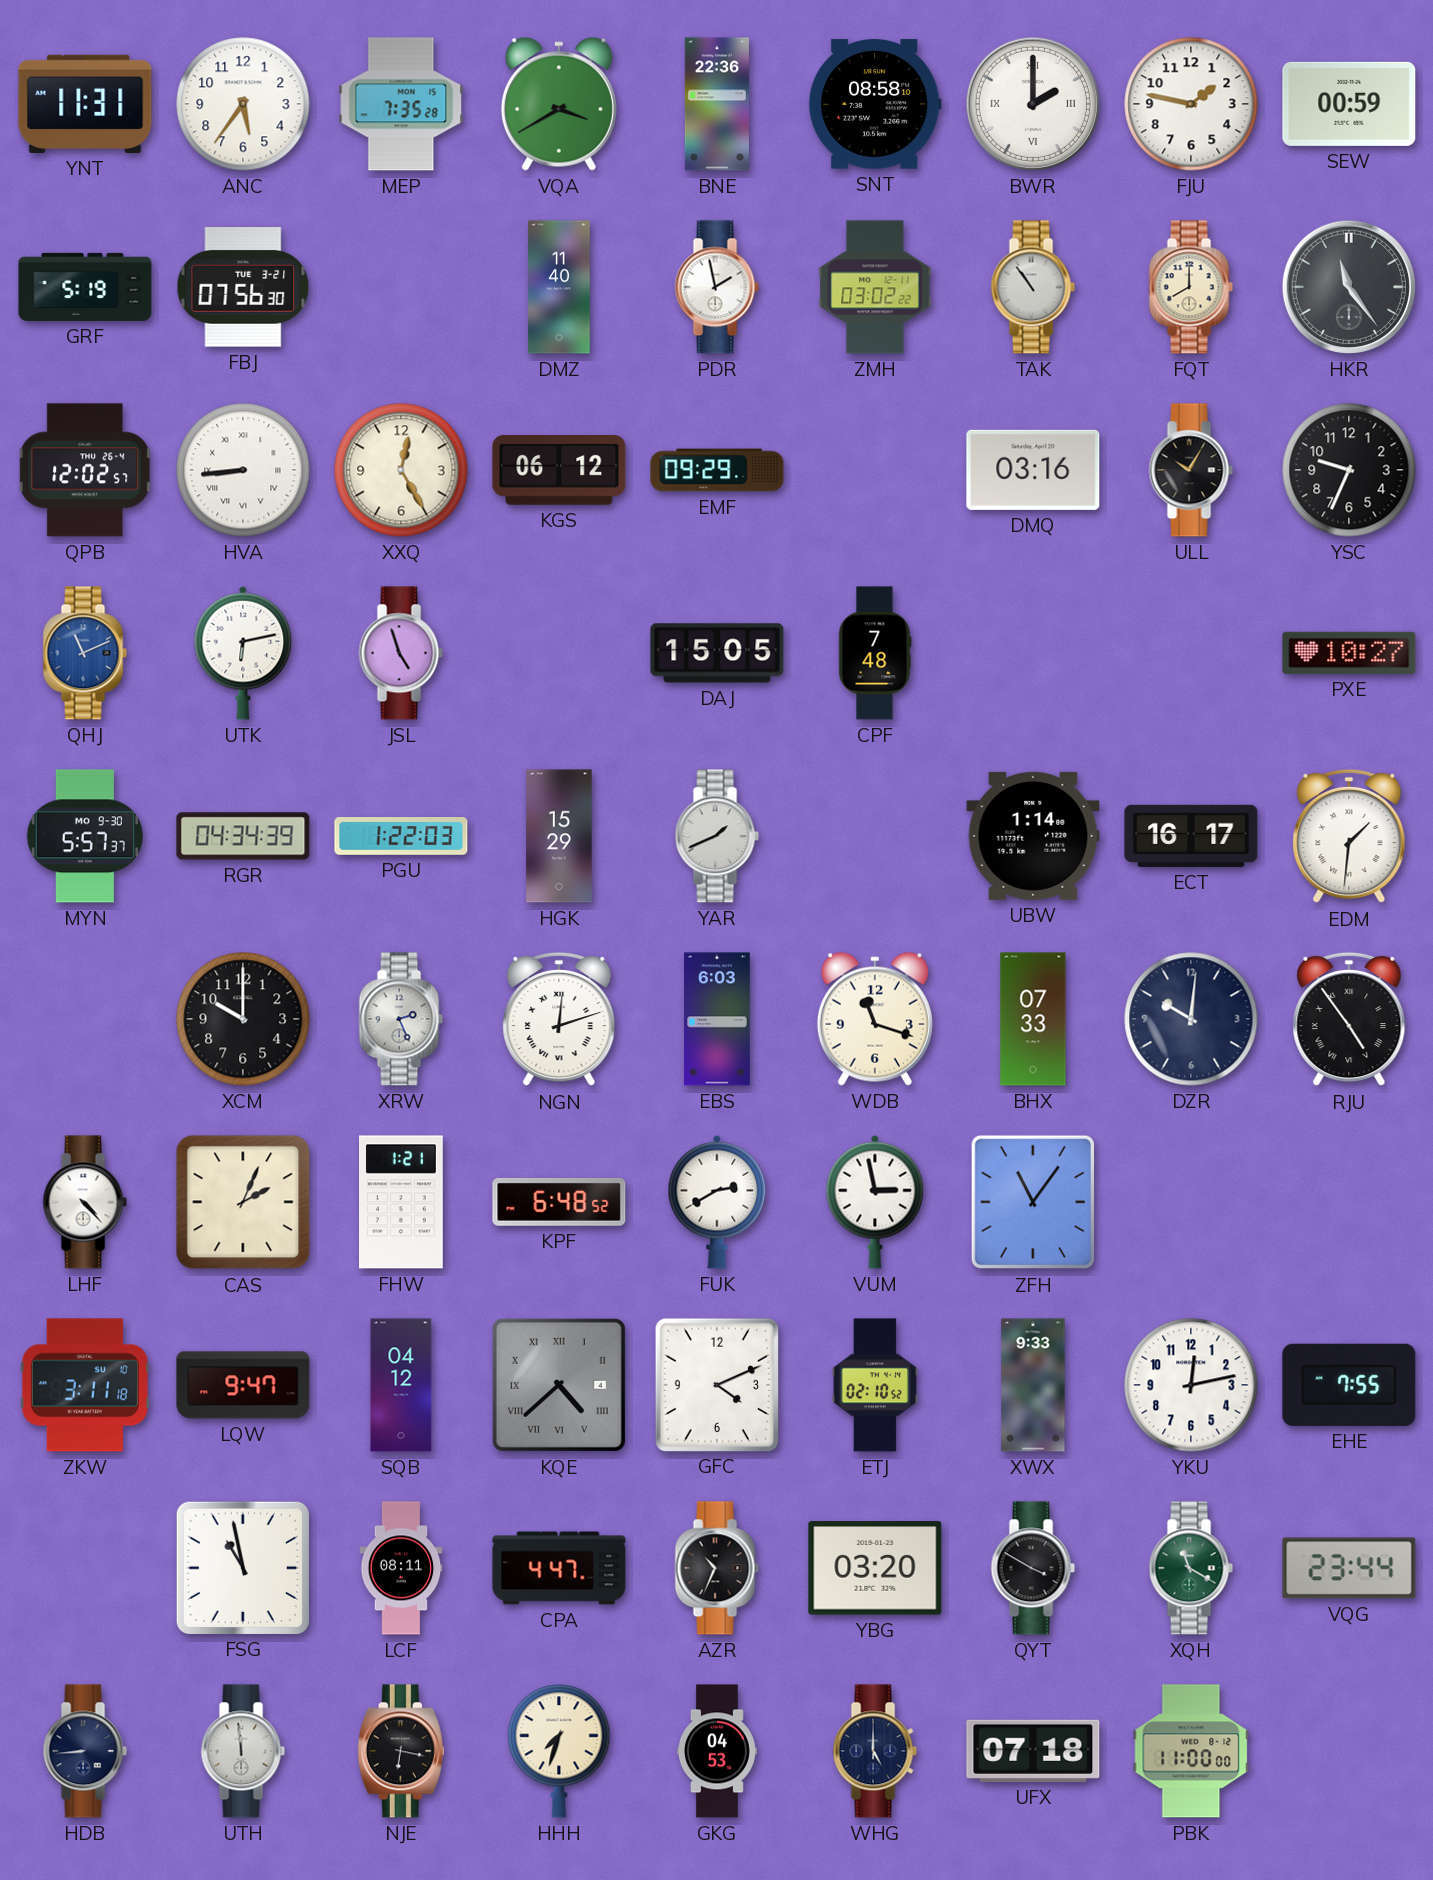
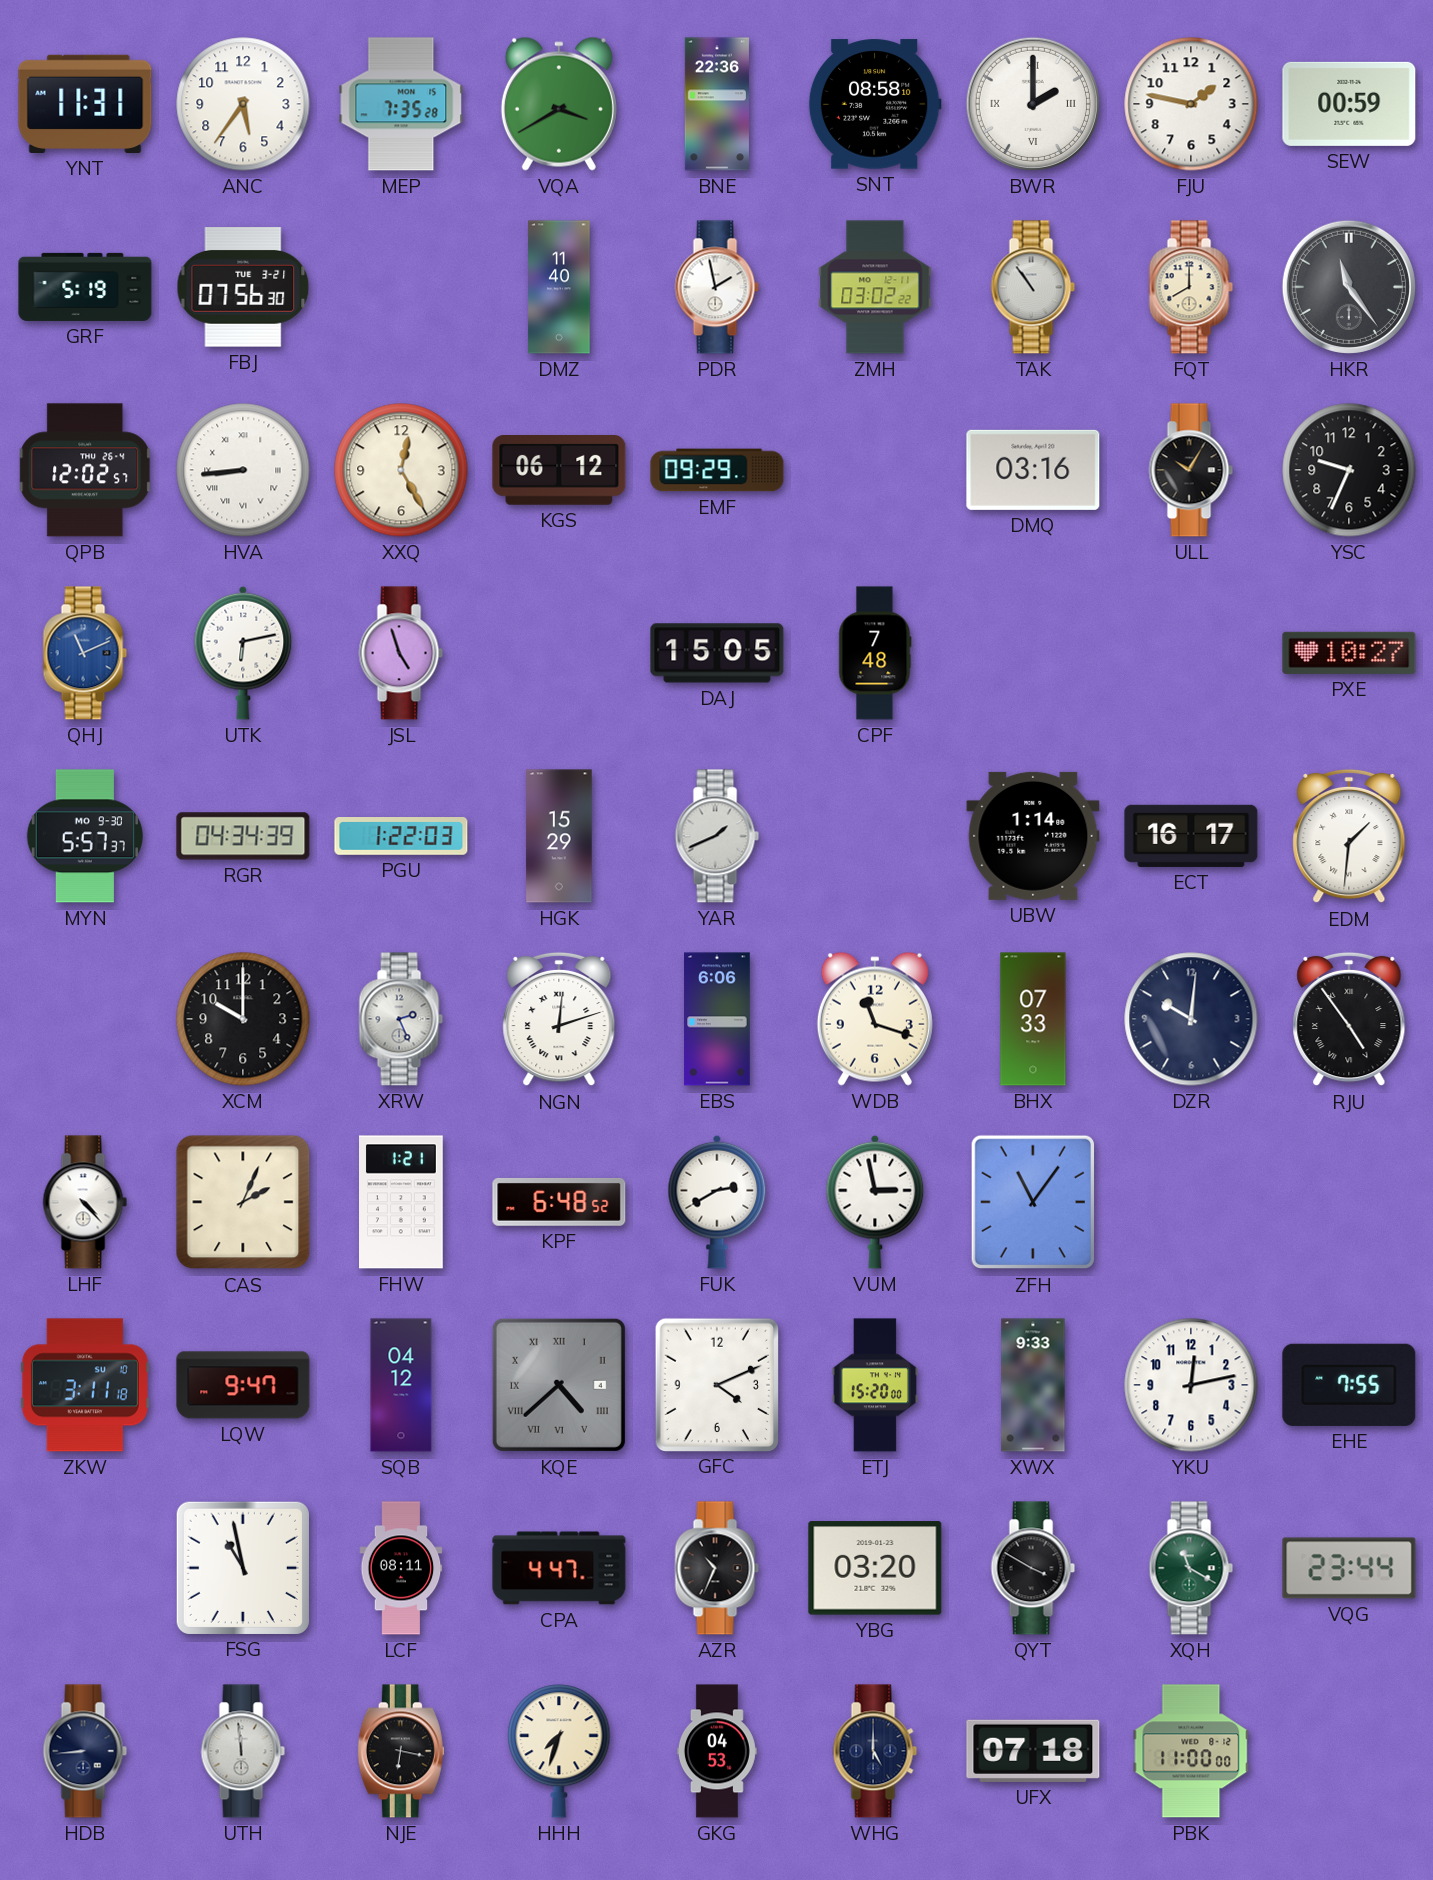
EBS: 6:03 -> 6:06 (717, 1019)
ETJ: 02:10 -> 15:20 (874, 1385)
